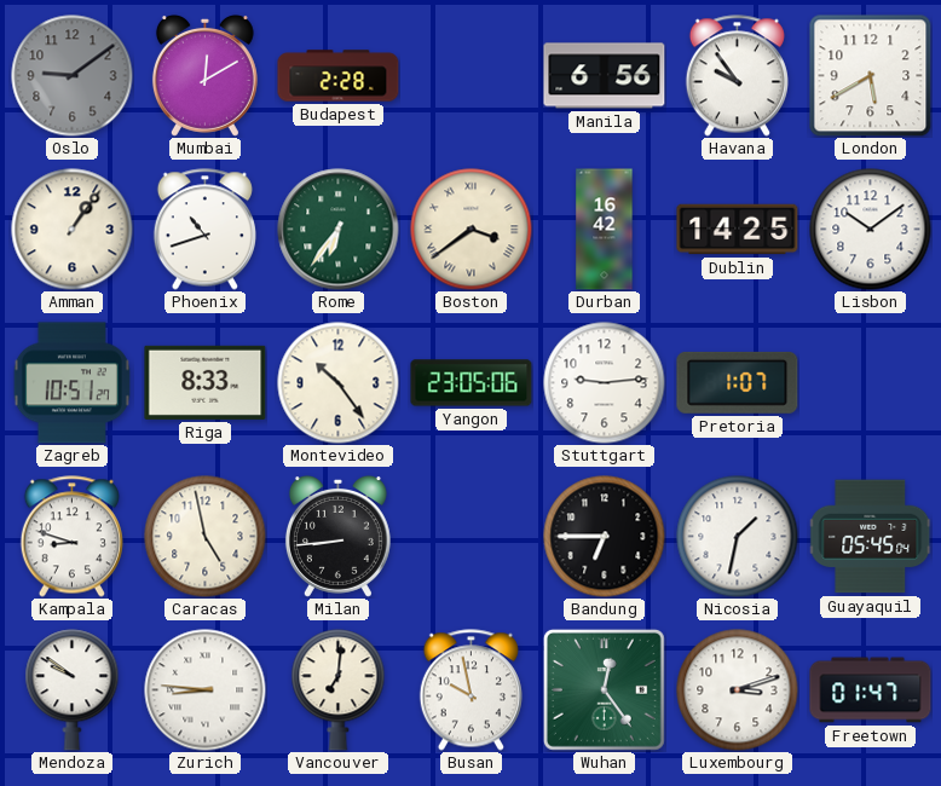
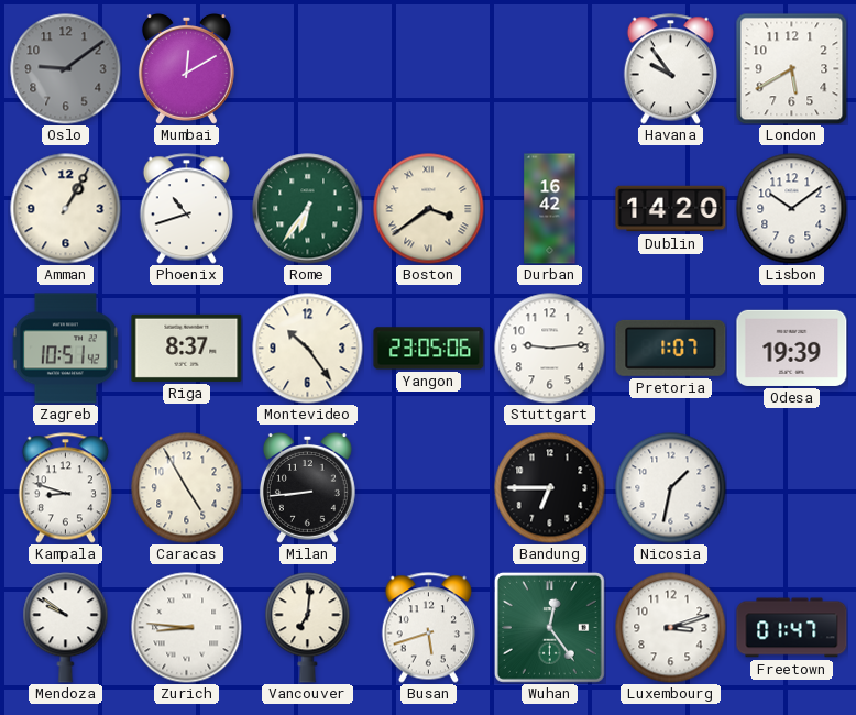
Budapest: 2:28 -> none (339, 76)
Manila: 6:56 -> none (605, 76)
Amman: 1:06 -> 1:05 (66, 209)
Dublin: 14:25 -> 14:20 (671, 209)
Zagreb: 10:51:27 -> 10:51:42 (65, 349)
Riga: 8:33 -> 8:37 (187, 348)
Odesa: none -> 19:39 (792, 348)
Caracas: 4:58 -> 4:55 (187, 488)
Guayaquil: 05:45 -> none (871, 537)
Busan: 9:58 -> 5:42 (428, 628)
